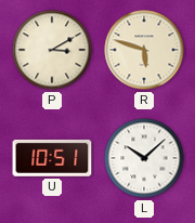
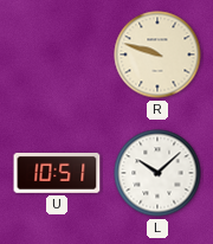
P: 3:10 -> none (52, 50)
R: 5:48 -> 9:48 (157, 54)
